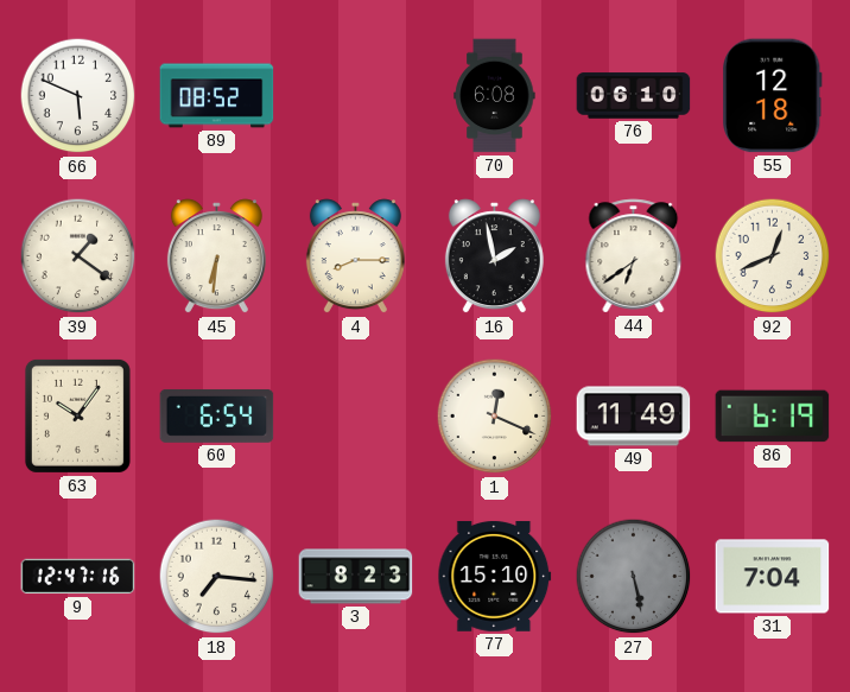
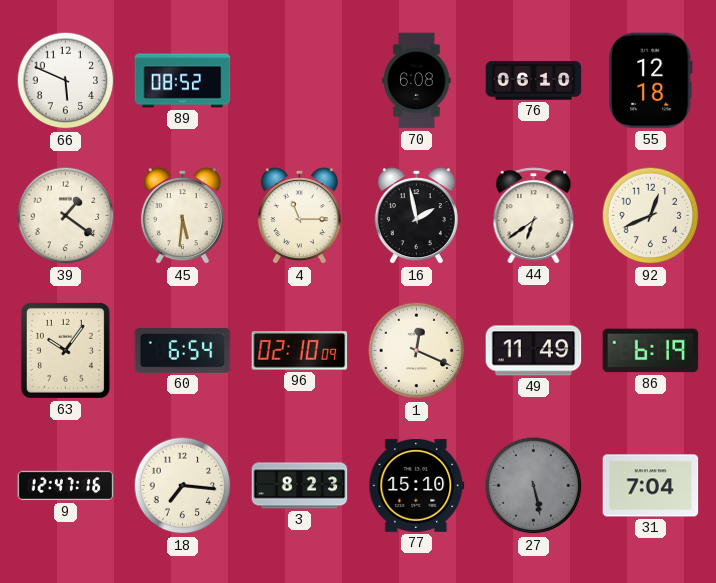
45: 6:31 -> 5:31 (182, 216)
4: 8:15 -> 11:15 (299, 216)
96: none -> 02:10 (300, 351)
